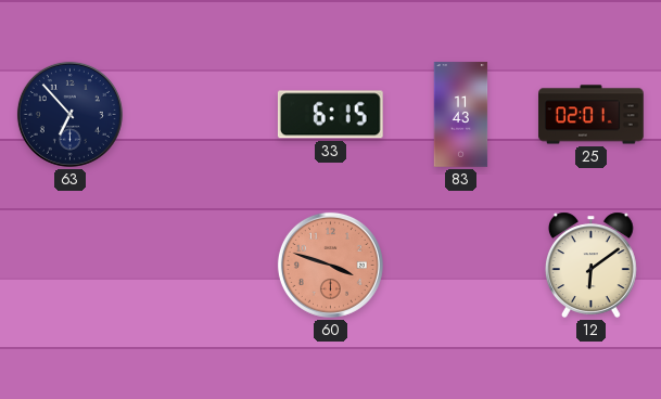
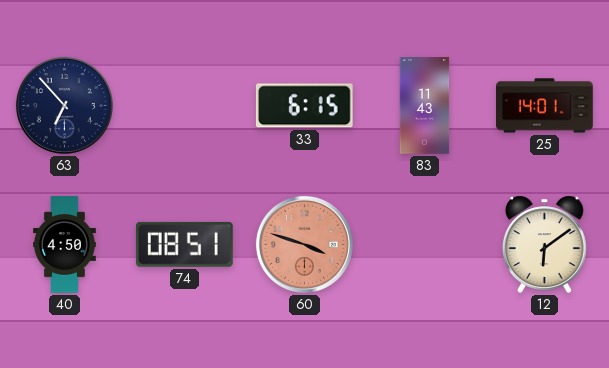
25: 02:01 -> 14:01 (545, 106)
40: none -> 4:50 (65, 245)
74: none -> 08:51 (184, 244)
